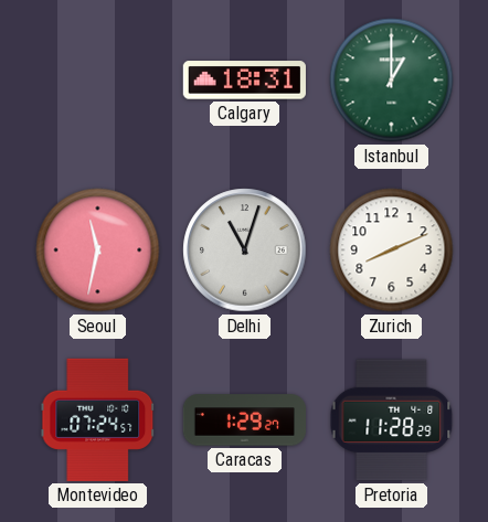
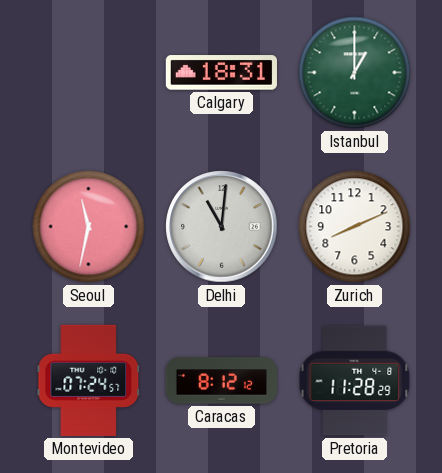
Delhi: 11:03 -> 11:01 (222, 227)
Caracas: 1:29 -> 8:12 (221, 381)
